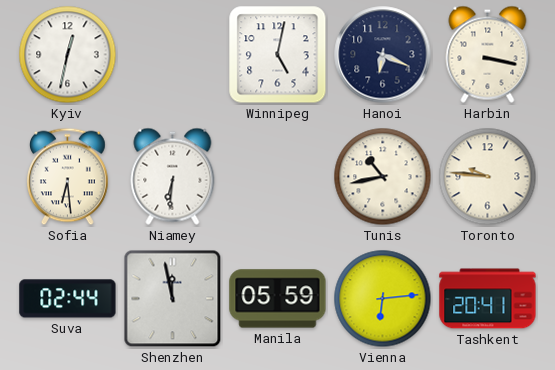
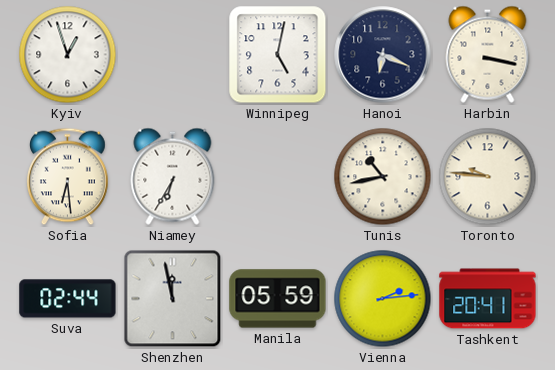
Kyiv: 12:32 -> 12:57 (68, 55)
Niamey: 6:31 -> 6:35 (173, 176)
Vienna: 6:14 -> 2:14 (383, 299)
